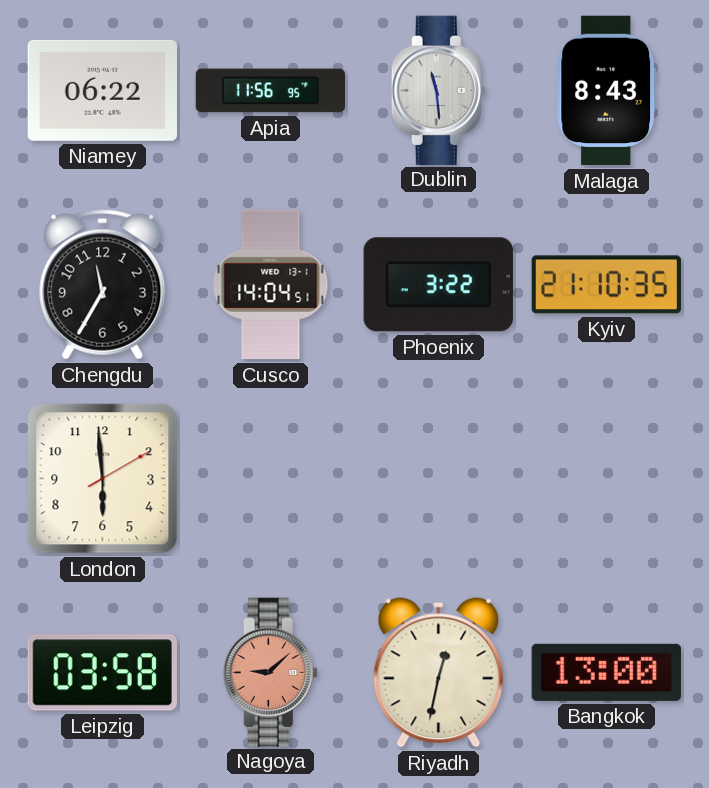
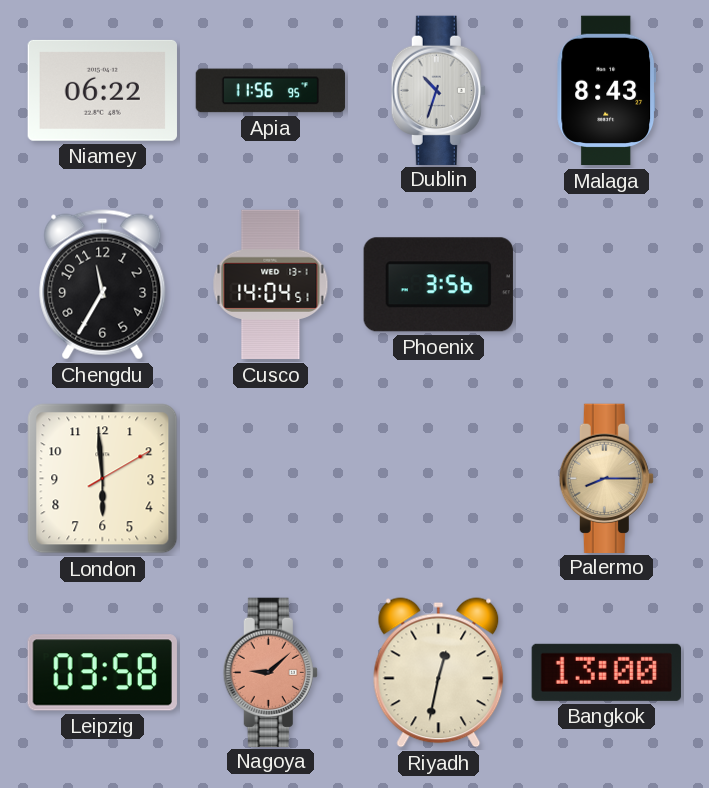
Dublin: 11:29 -> 10:33 (438, 90)
Phoenix: 3:22 -> 3:56 (438, 285)
Kyiv: 21:10 -> none (606, 285)
Palermo: none -> 8:15 (606, 478)
